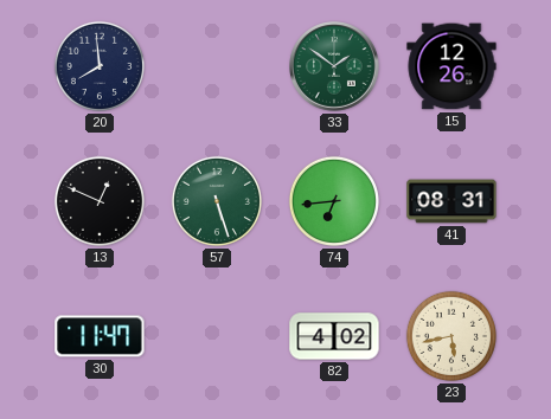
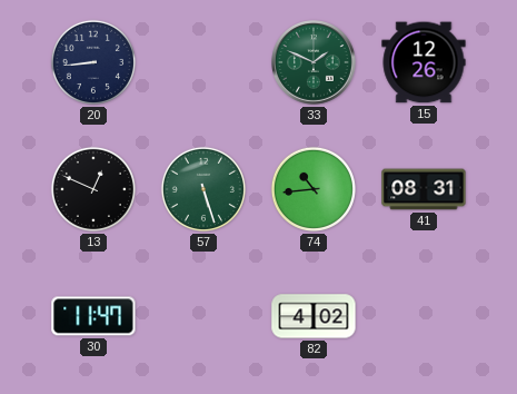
20: 7:59 -> 8:44 (93, 62)
33: 1:51 -> 1:49 (314, 62)
74: 6:44 -> 10:44 (314, 189)
23: 5:43 -> none (451, 336)
